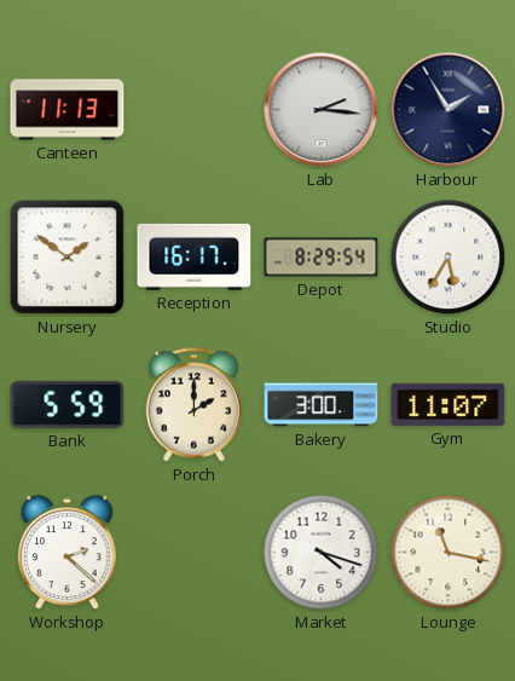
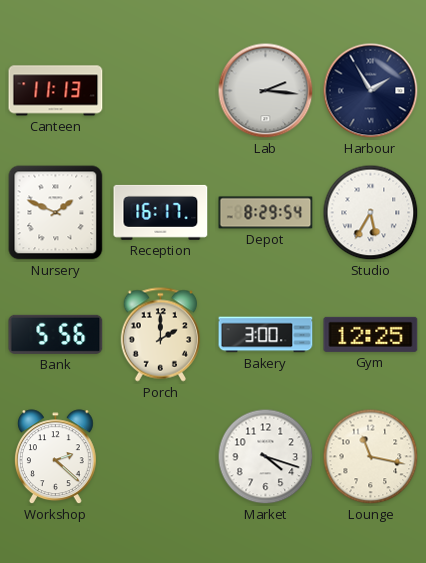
Nursery: 1:51 -> 1:49 (56, 213)
Bank: 5:59 -> 5:56 (56, 334)
Gym: 11:07 -> 12:25 (371, 334)
